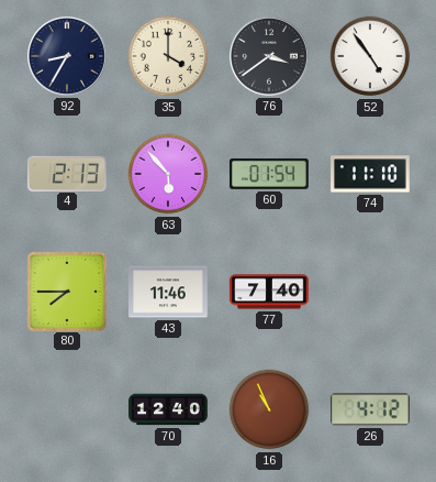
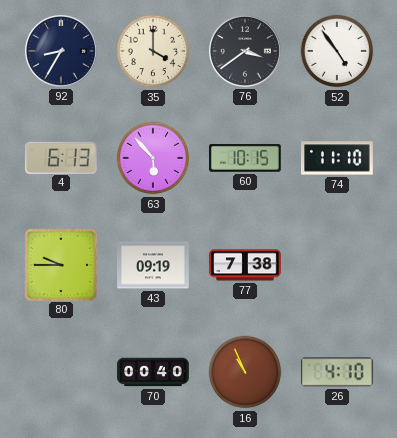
4: 2:13 -> 6:13 (61, 157)
60: 01:54 -> 10:15 (246, 159)
80: 7:45 -> 9:45 (60, 264)
43: 11:46 -> 09:19 (154, 265)
77: 7:40 -> 7:38 (245, 265)
70: 12:40 -> 00:40 (153, 372)
26: 4:12 -> 4:10 (338, 372)
